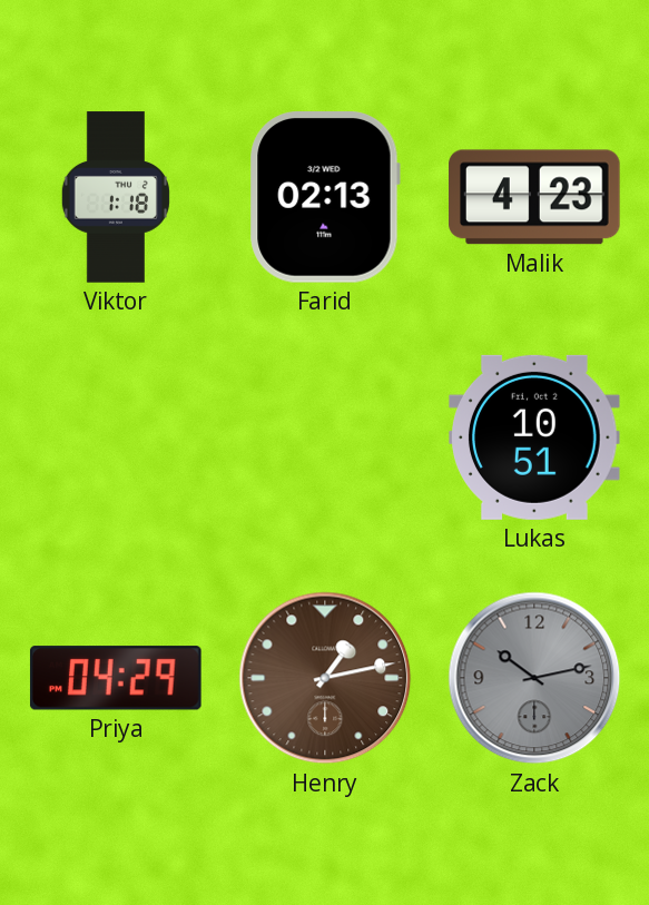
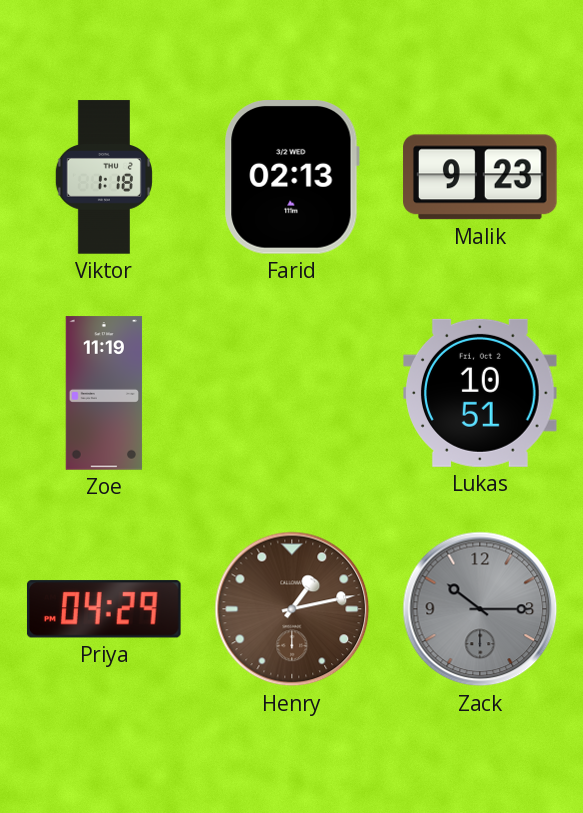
Malik: 4:23 -> 9:23 (480, 177)
Zoe: none -> 11:19 (104, 393)
Zack: 10:13 -> 10:15 (480, 609)
